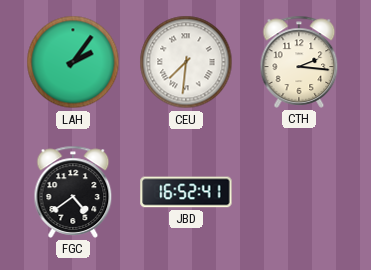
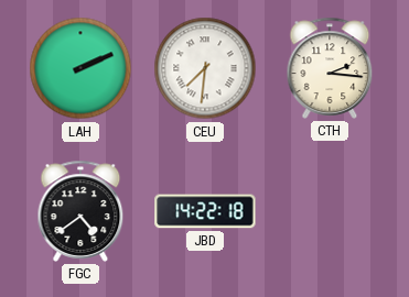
LAH: 2:06 -> 2:11 (80, 68)
JBD: 16:52 -> 14:22 (205, 211)
